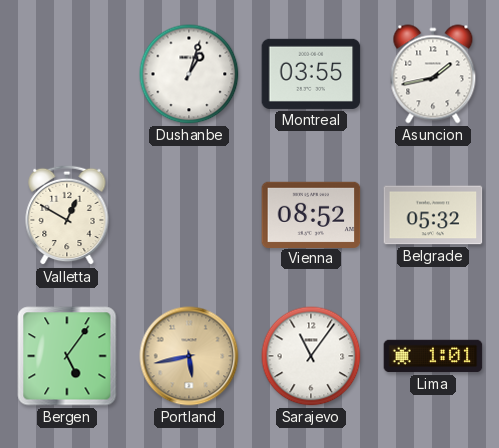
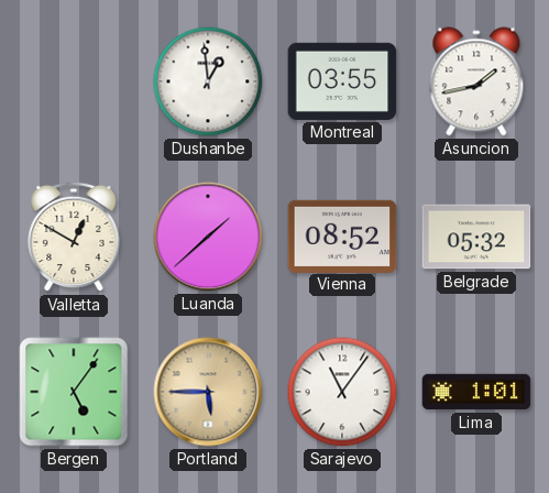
Dushanbe: 1:03 -> 12:59 (208, 81)
Luanda: none -> 1:38 (208, 237)
Portland: 5:43 -> 5:45 (208, 392)
